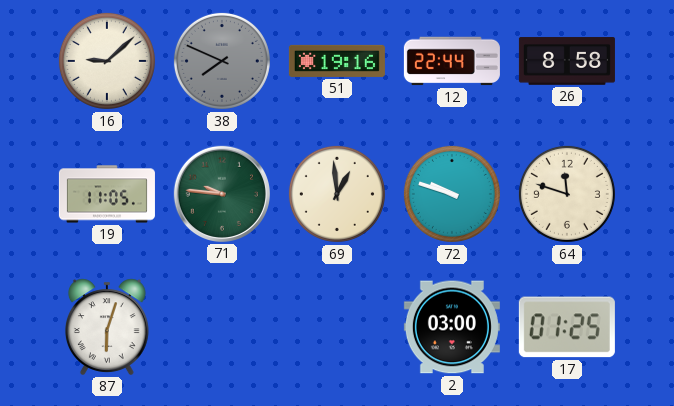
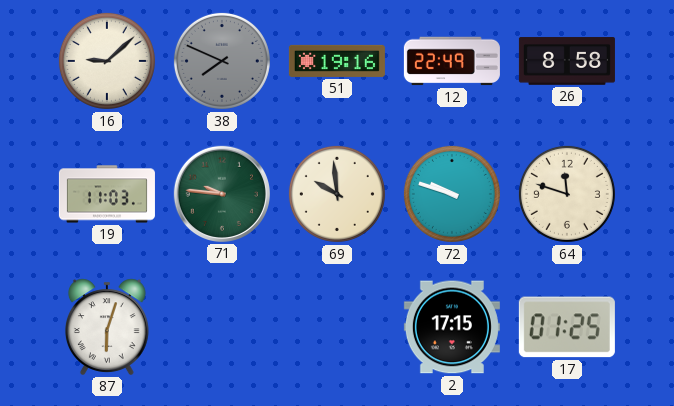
12: 22:44 -> 22:49 (452, 61)
19: 11:05 -> 11:03 (107, 194)
69: 12:59 -> 9:59 (337, 194)
2: 03:00 -> 17:15 (452, 327)
